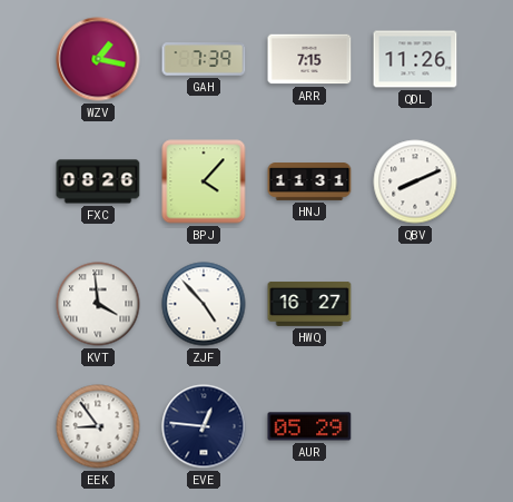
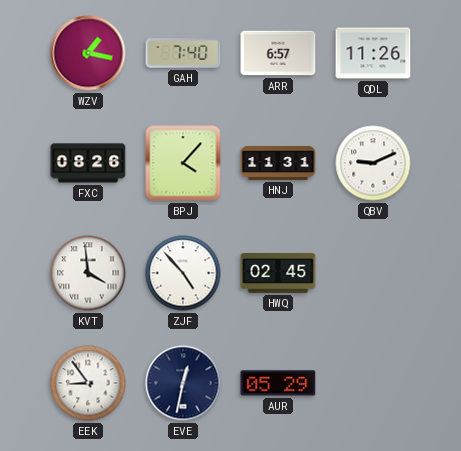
GAH: 7:39 -> 7:40 (183, 53)
ARR: 7:15 -> 6:57 (278, 53)
QBV: 8:11 -> 9:11 (373, 163)
HWQ: 16:27 -> 02:45 (278, 274)
EVE: 12:46 -> 12:32 (183, 383)
